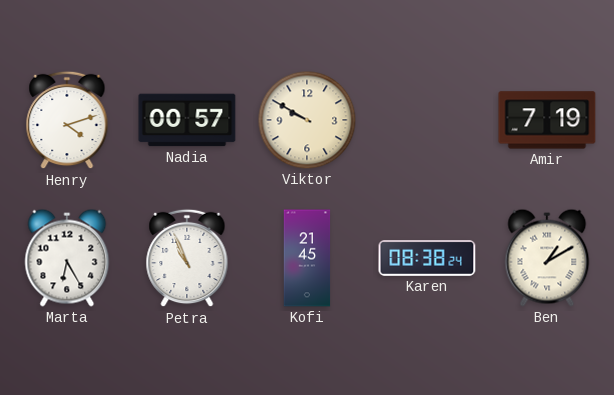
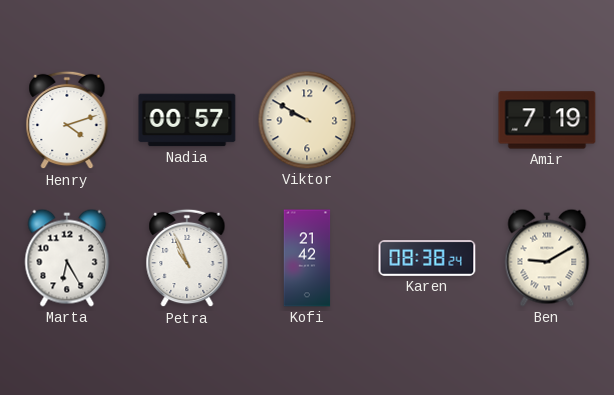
Kofi: 21:45 -> 21:42 (307, 258)
Ben: 1:10 -> 9:10 (547, 258)
